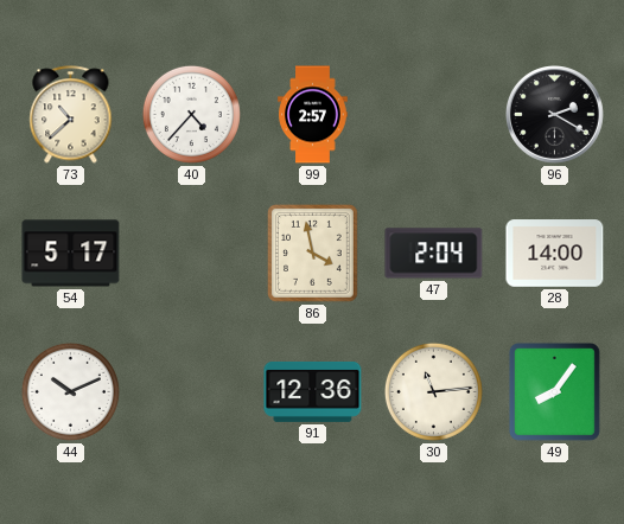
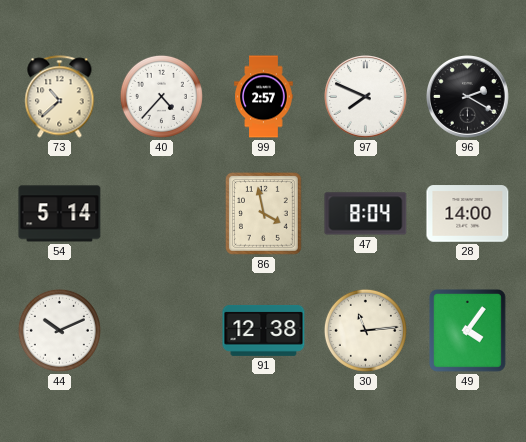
97: none -> 7:49 (366, 97)
54: 5:17 -> 5:14 (60, 214)
47: 2:04 -> 8:04 (366, 214)
91: 12:36 -> 12:38 (264, 330)
49: 8:06 -> 4:06 (468, 331)
